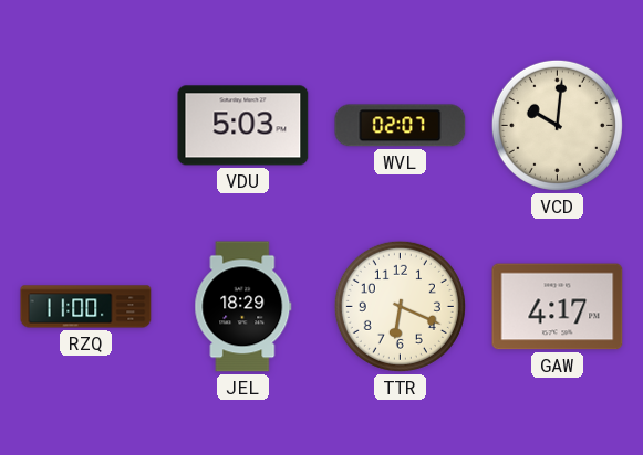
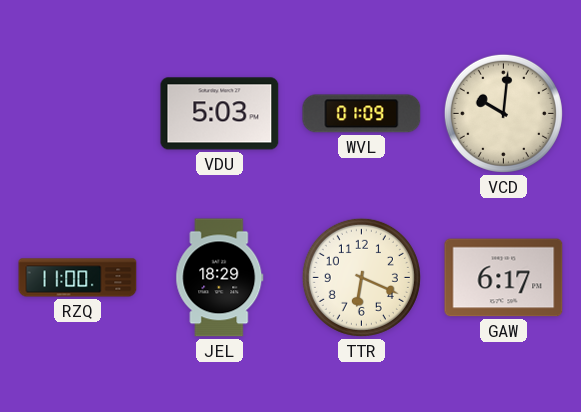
WVL: 02:07 -> 01:09 (362, 114)
GAW: 4:17 -> 6:17 (504, 278)
